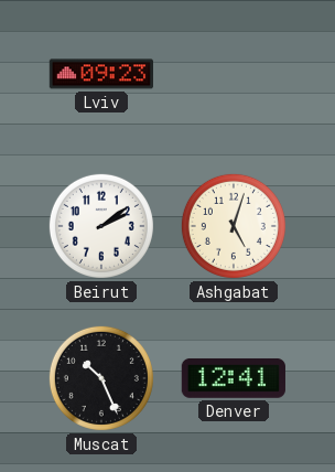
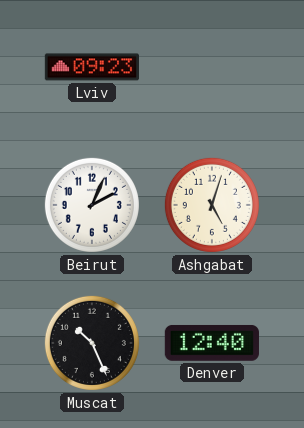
Beirut: 2:09 -> 2:04 (92, 205)
Denver: 12:41 -> 12:40 (212, 343)
